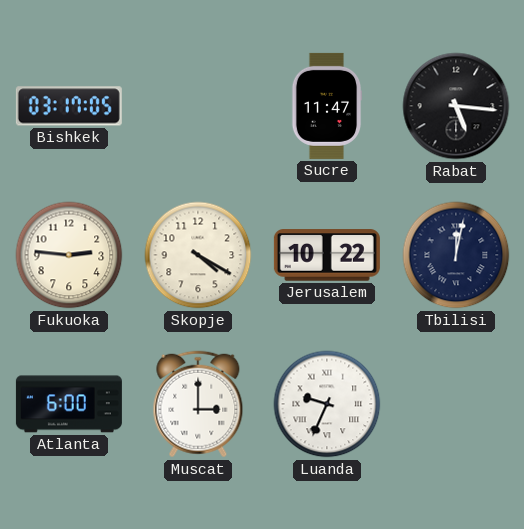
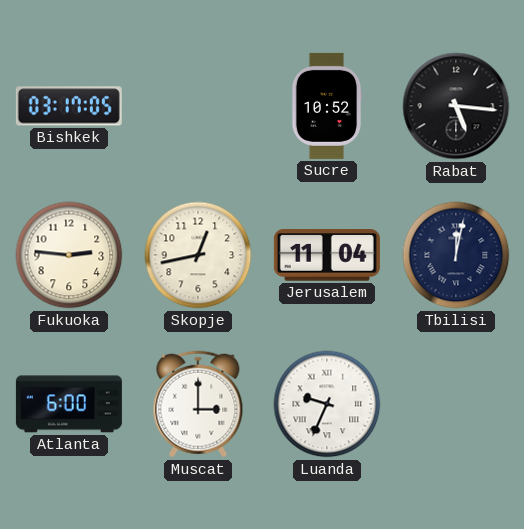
Sucre: 11:47 -> 10:52 (327, 106)
Skopje: 4:20 -> 12:43 (198, 255)
Jerusalem: 10:22 -> 11:04 (327, 255)
